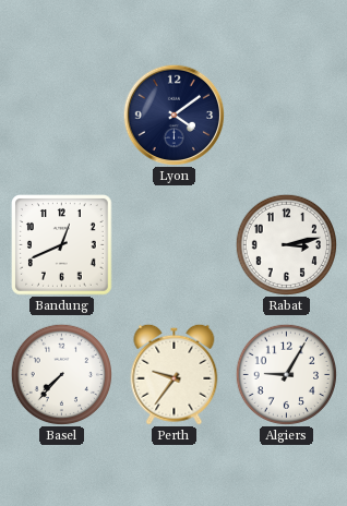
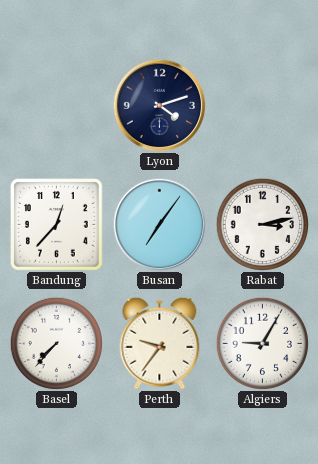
Lyon: 4:09 -> 4:12 (159, 105)
Bandung: 12:41 -> 12:37 (57, 225)
Busan: none -> 7:06 (159, 224)
